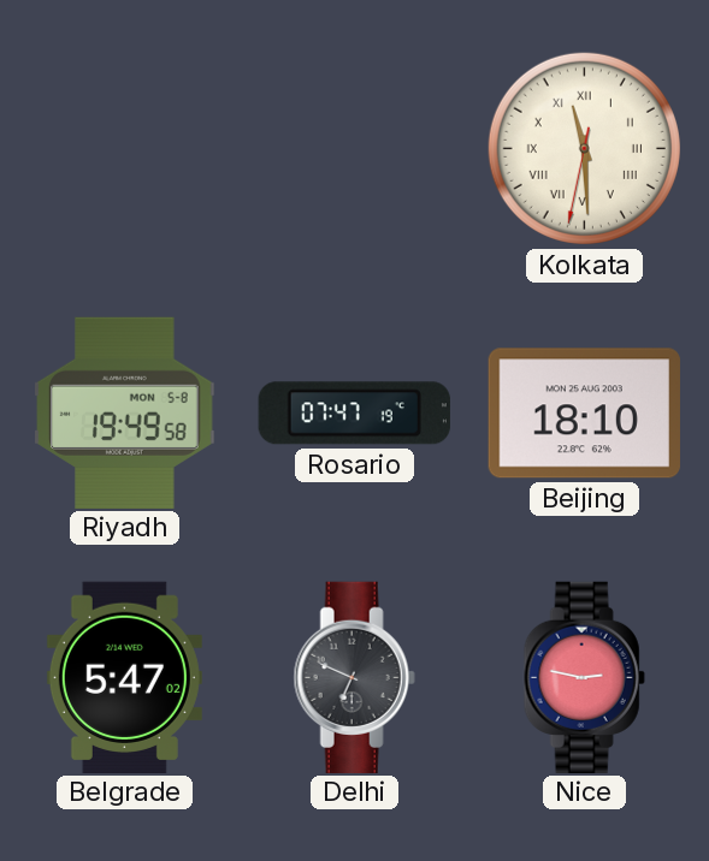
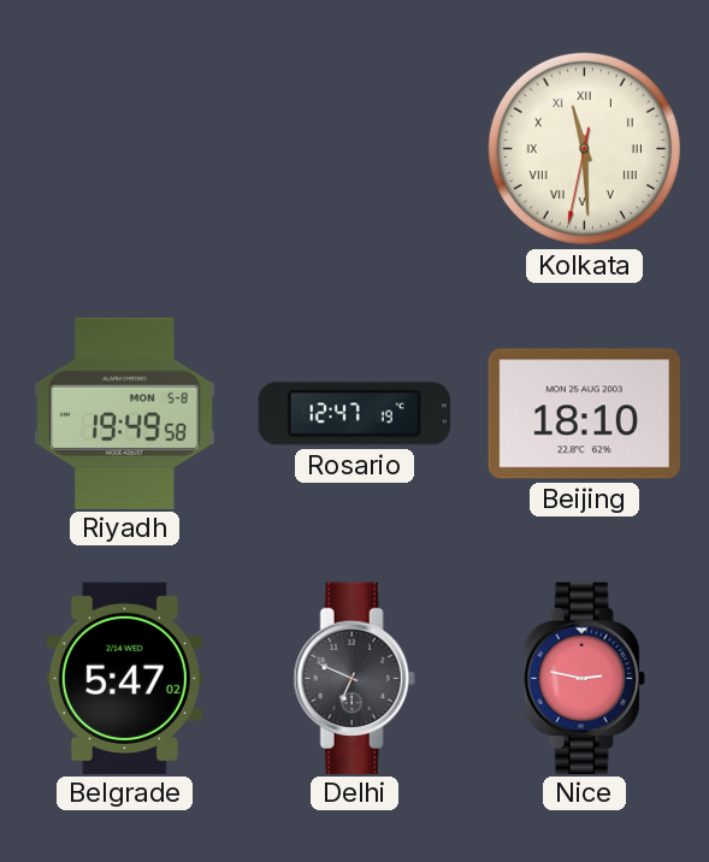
Rosario: 07:47 -> 12:47 (354, 414)
